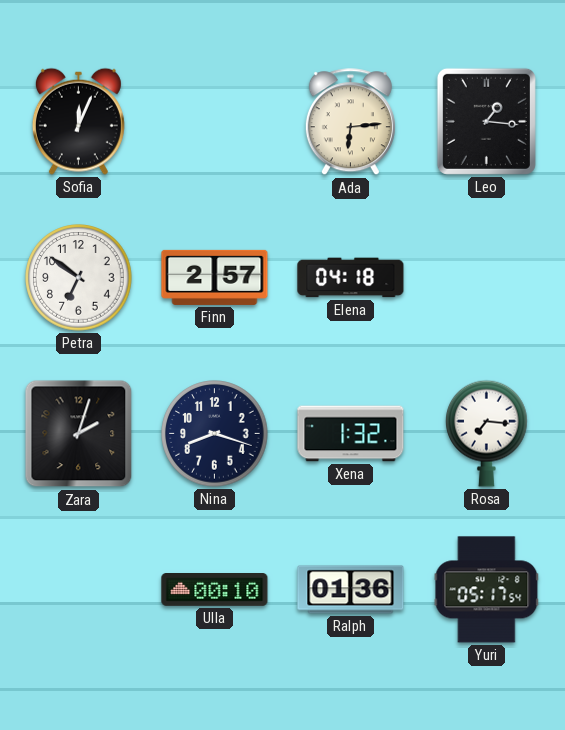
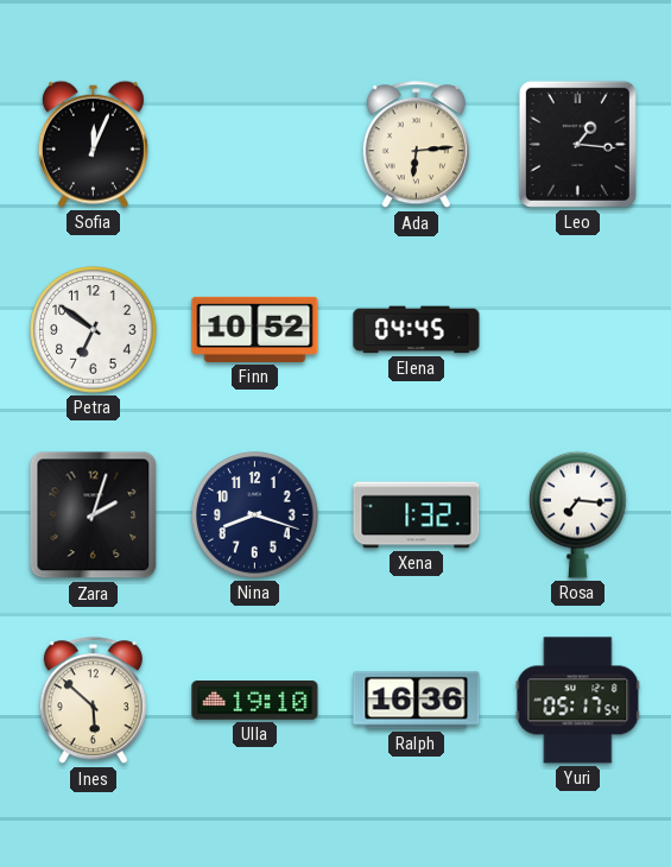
Finn: 2:57 -> 10:52 (255, 329)
Elena: 04:18 -> 04:45 (417, 330)
Ines: none -> 5:52 (93, 701)
Ulla: 00:10 -> 19:10 (255, 701)
Ralph: 01:36 -> 16:36 (417, 701)
